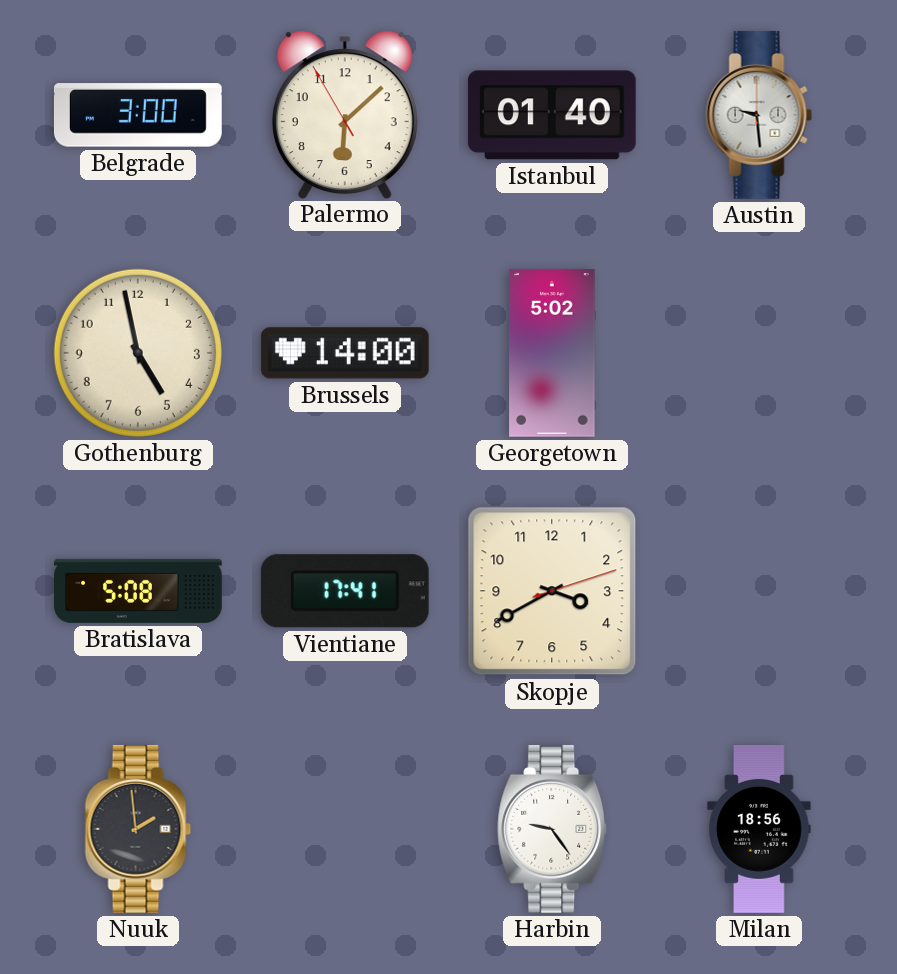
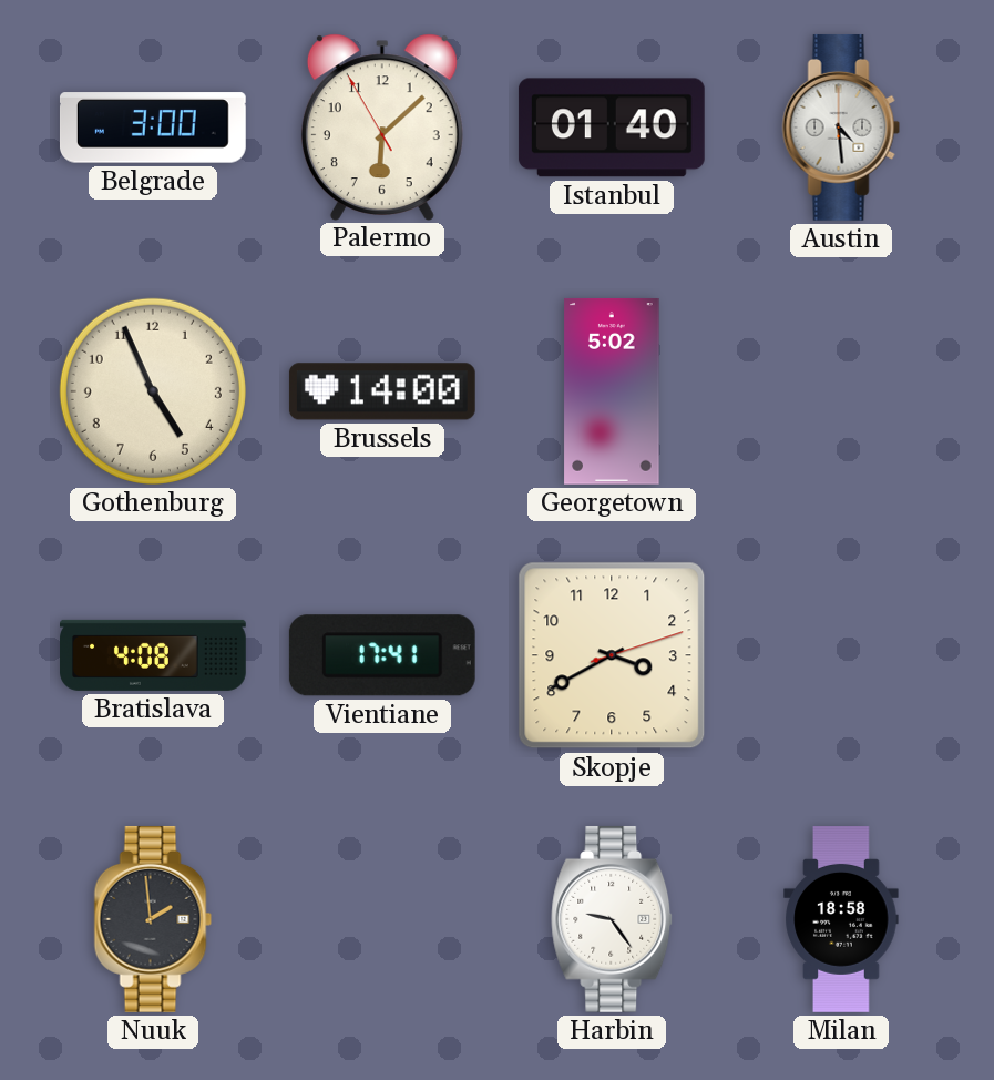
Austin: 9:29 -> 4:29 (841, 128)
Gothenburg: 4:58 -> 4:56 (153, 391)
Bratislava: 5:08 -> 4:08 (154, 655)
Milan: 18:56 -> 18:58 (841, 920)
